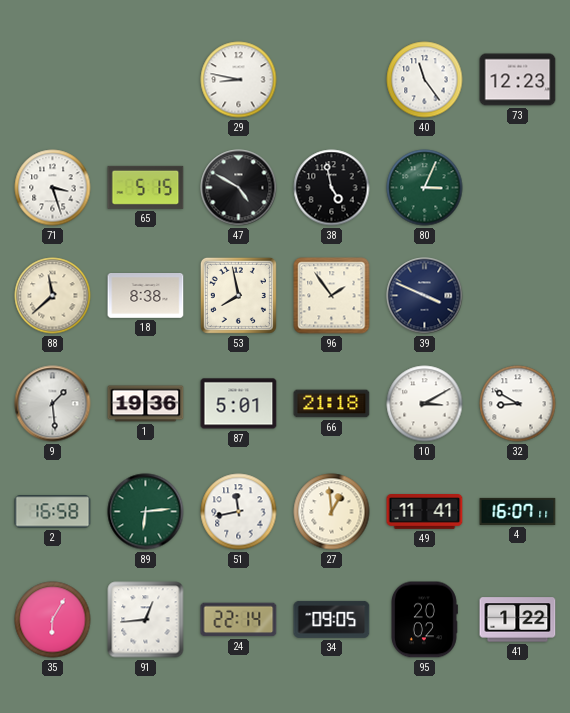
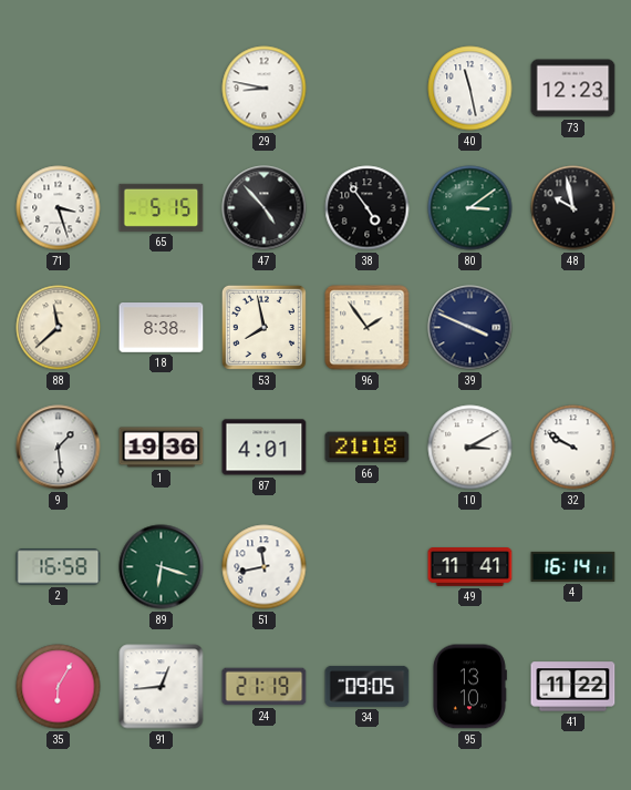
40: 11:24 -> 11:28 (470, 89)
47: 4:50 -> 4:53 (265, 208)
38: 4:58 -> 4:54 (368, 208)
80: 3:04 -> 3:09 (470, 208)
48: none -> 9:58 (573, 208)
87: 5:01 -> 4:01 (265, 448)
32: 8:50 -> 9:50 (573, 448)
89: 6:14 -> 6:18 (162, 567)
27: 12:59 -> none (332, 512)
4: 16:07 -> 16:14 (573, 566)
24: 22:14 -> 21:19 (265, 687)
95: 20:02 -> 13:10 (470, 687)
41: 1:22 -> 11:22 (573, 687)
